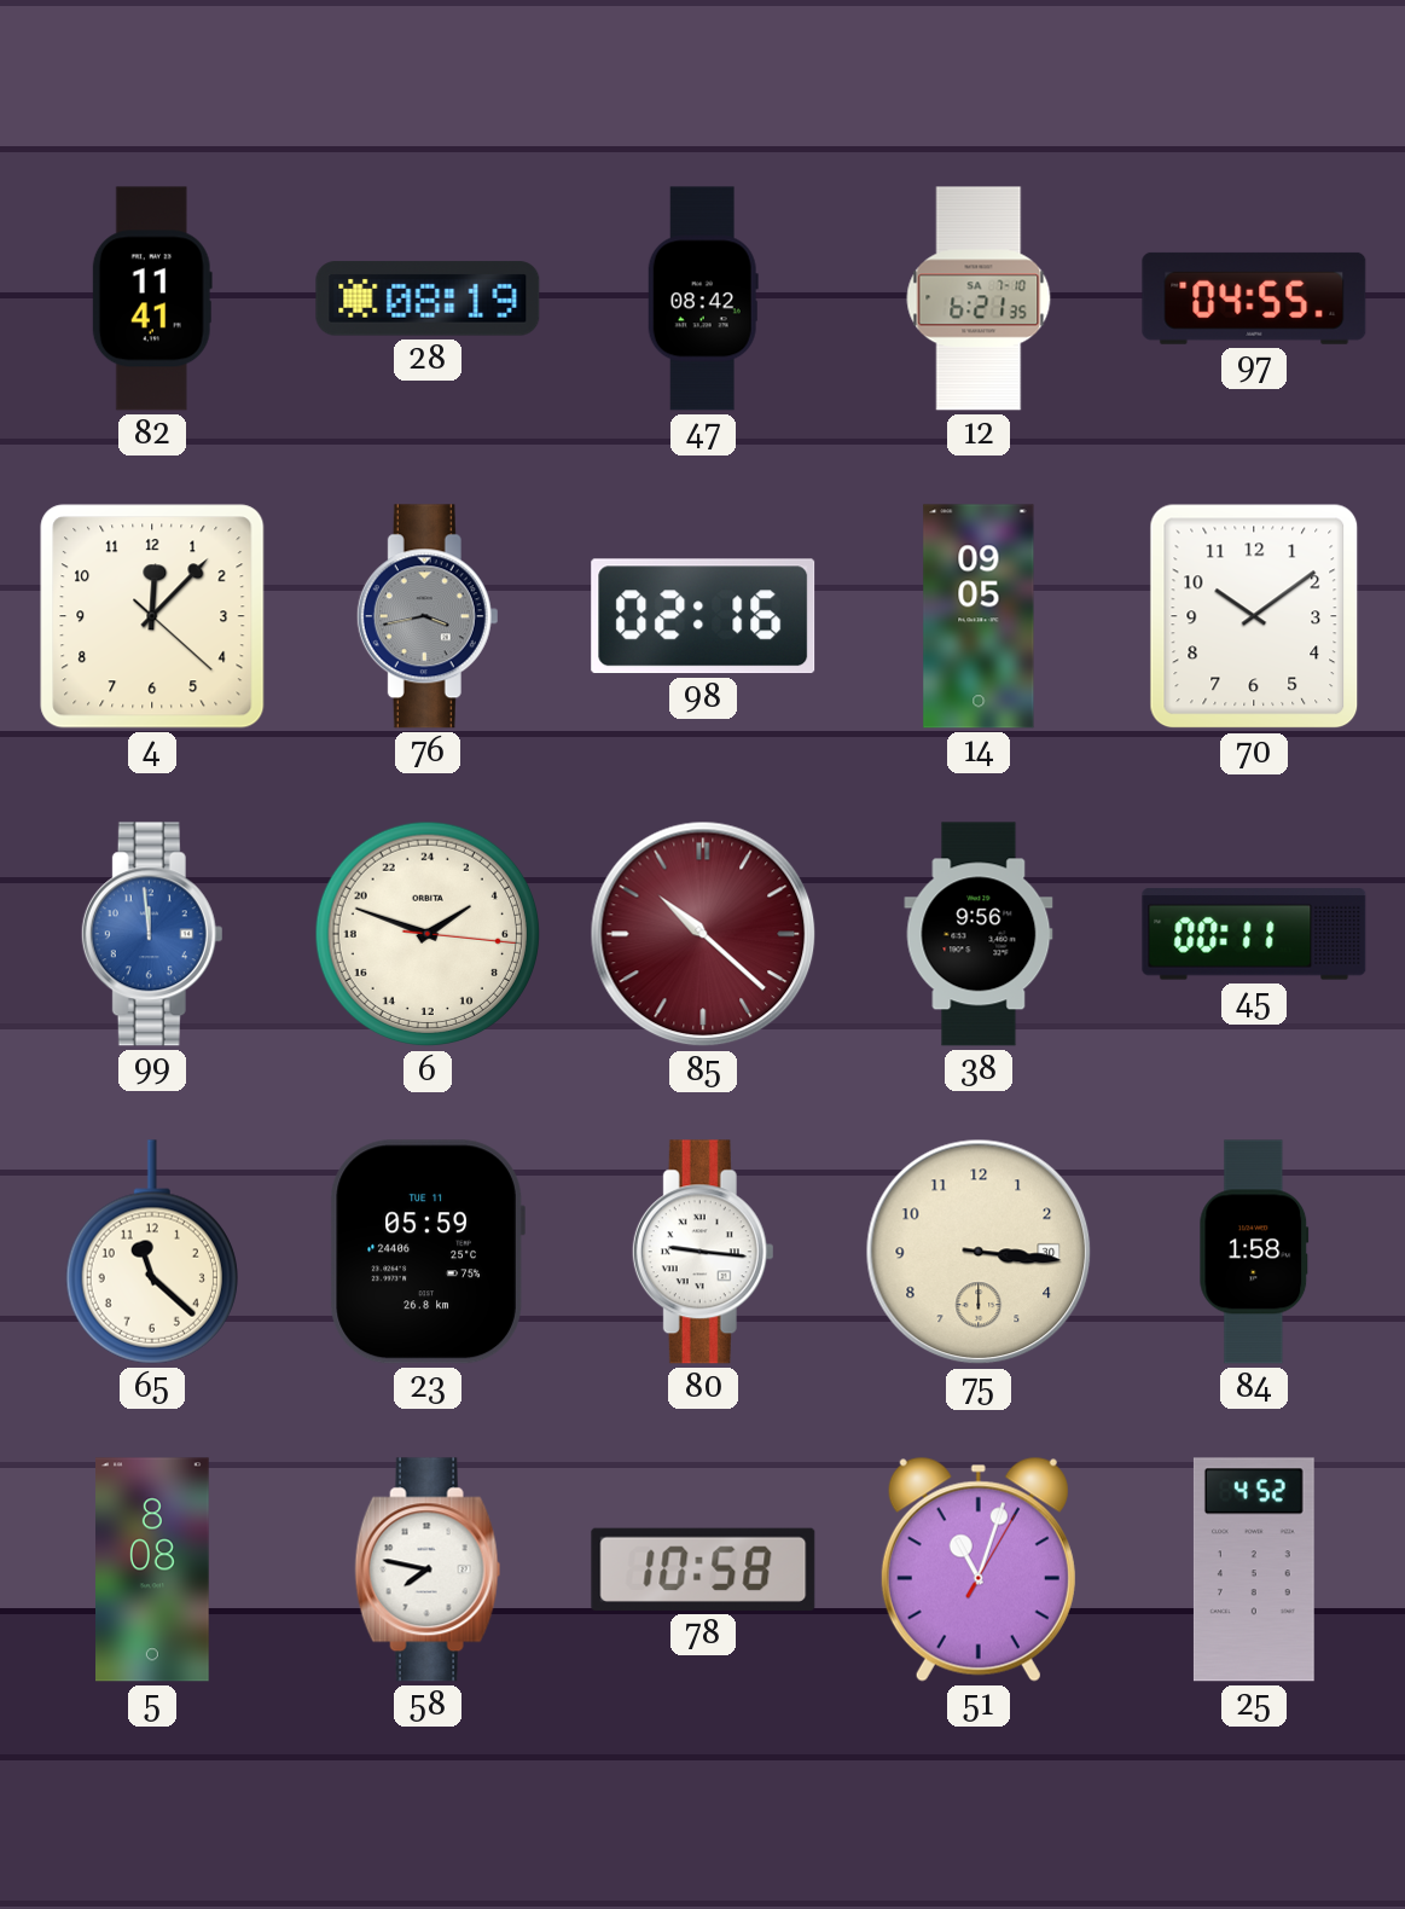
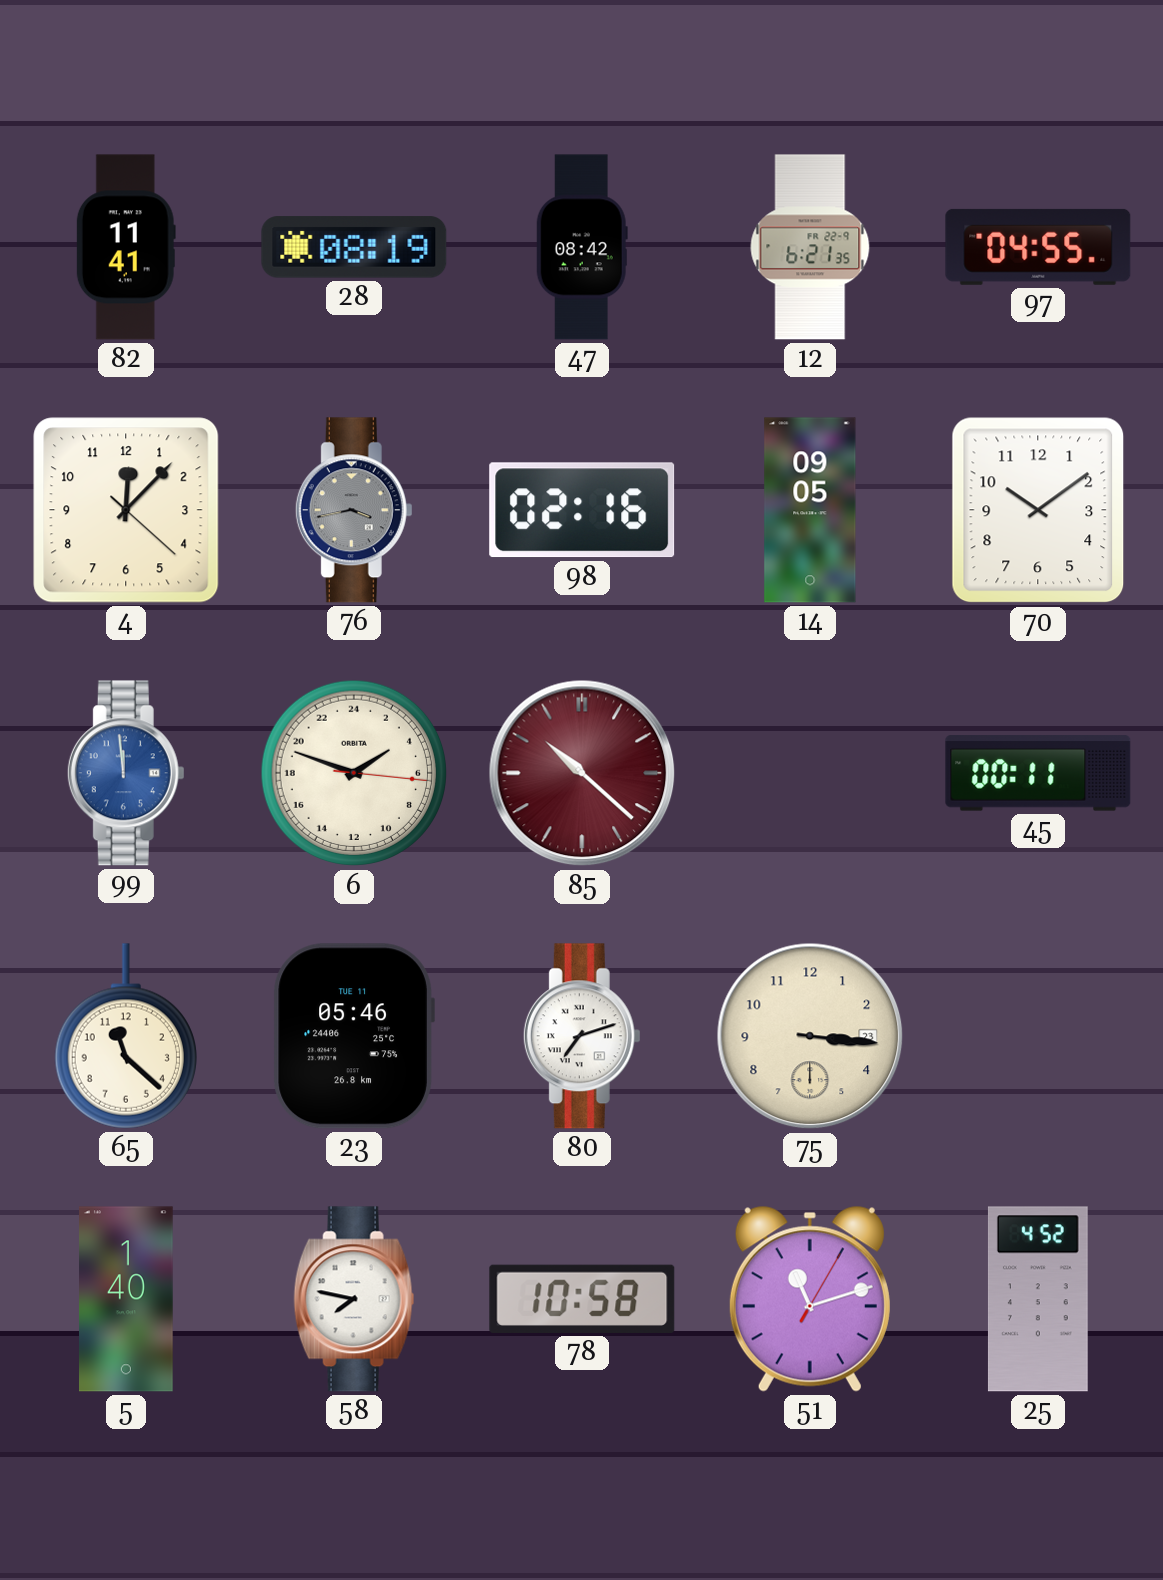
12 date: SA 7-10 -> FR 22-9 (810, 247)
38: 9:56 -> none (979, 934)
23: 05:59 -> 05:46 (354, 1036)
80: 9:16 -> 7:12 (582, 1036)
75 date: 30 -> 23 (810, 1036)
84: 1:58 -> none (1254, 1252)
5: 8:08 -> 1:40 (127, 1299)
51: 11:03 -> 11:12 (810, 1299)
